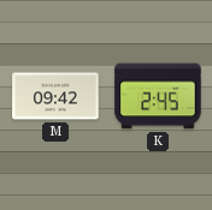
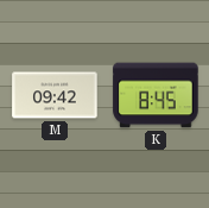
K: 2:45 -> 8:45 (156, 95)
